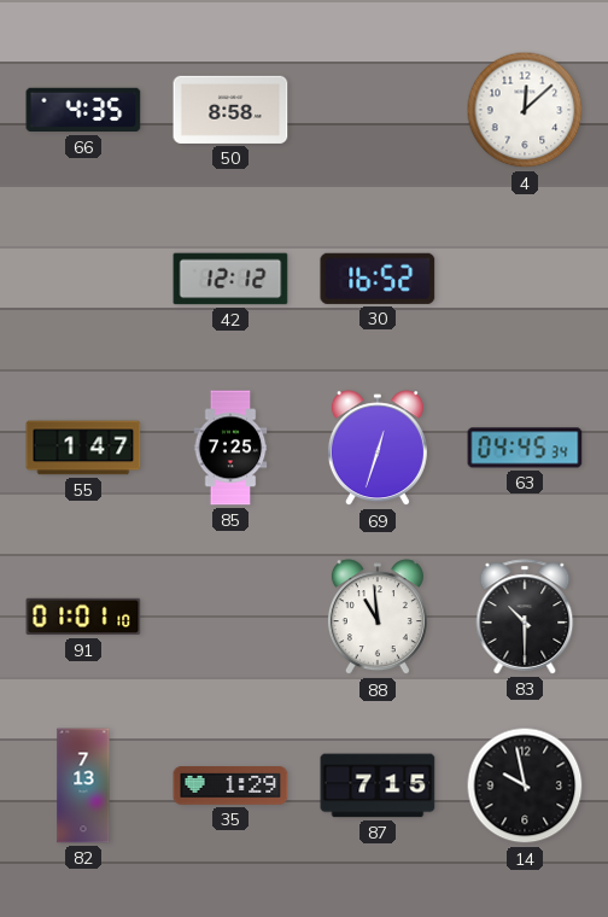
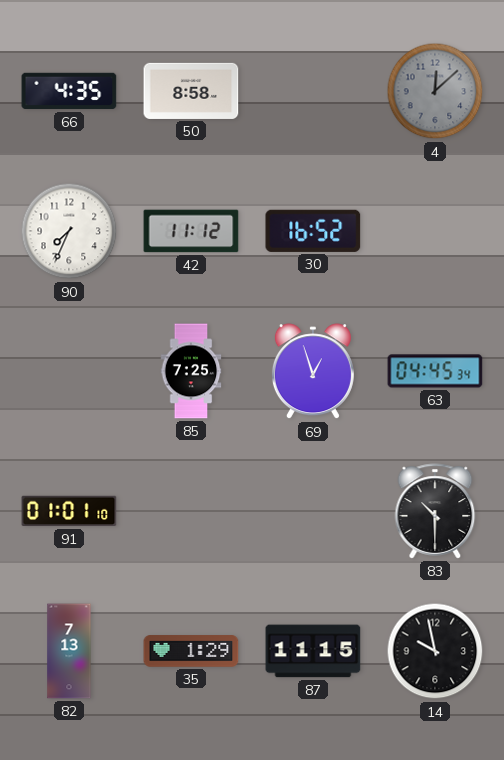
4 dial: white -> grey (435, 91)
90: none -> 7:34 (69, 231)
42: 12:12 -> 11:12 (191, 231)
55: 1:47 -> none (83, 448)
69: 12:33 -> 12:57 (313, 372)
88: 10:59 -> none (378, 618)
87: 7:15 -> 11:15 (313, 651)
